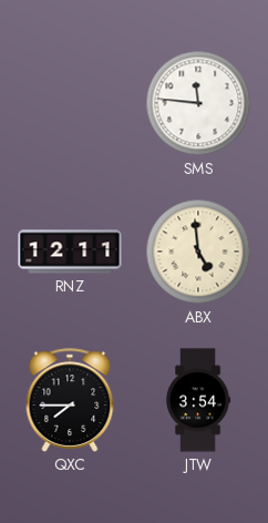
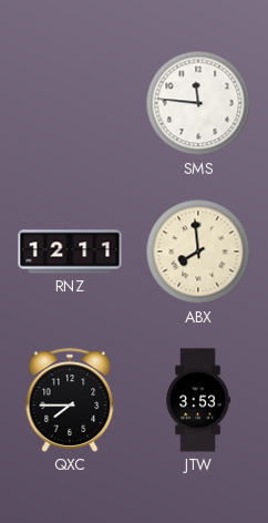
ABX: 4:59 -> 7:59 (198, 252)
JTW: 3:54 -> 3:53 (198, 400)
